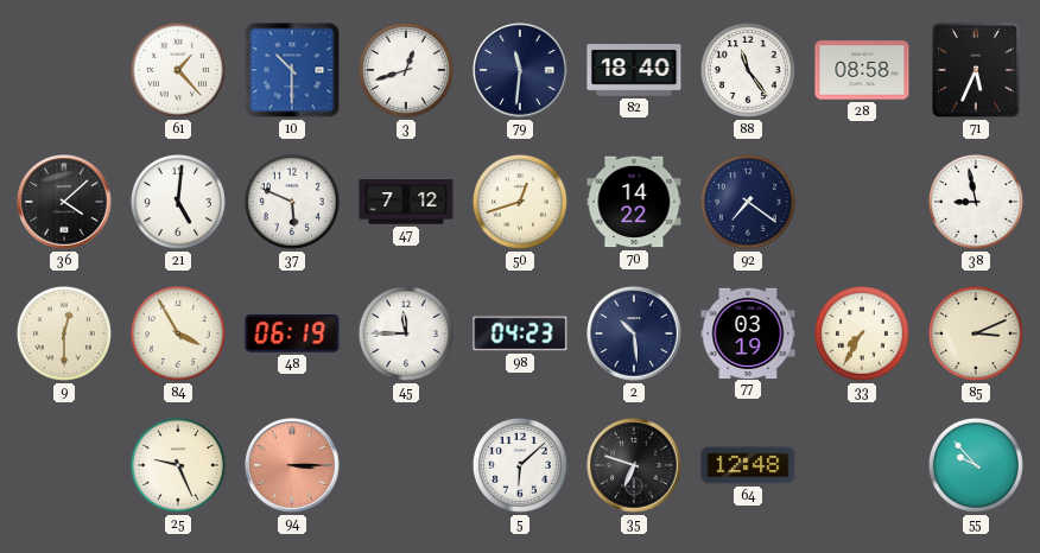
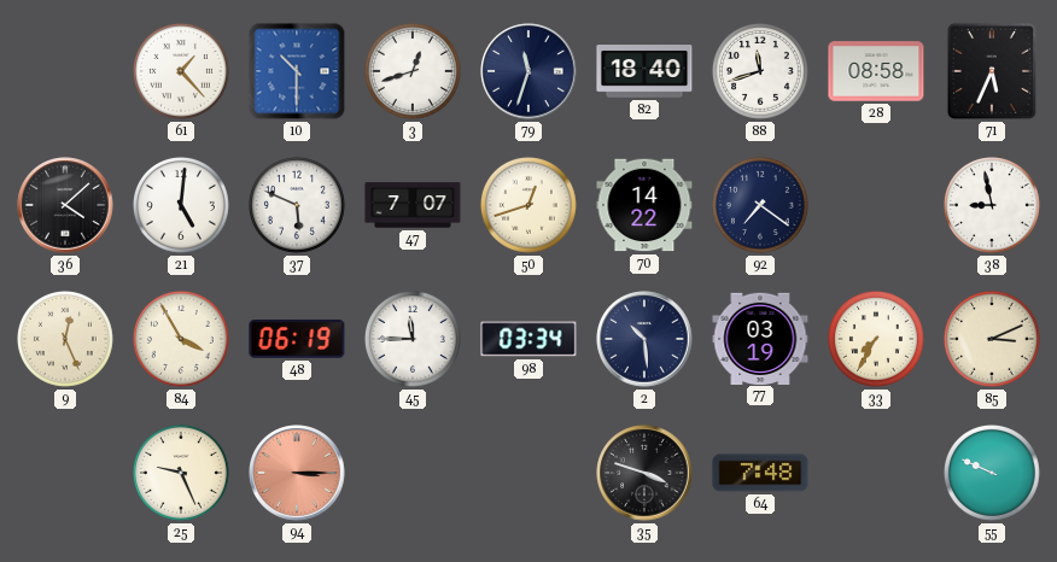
79: 11:31 -> 11:33 (528, 71)
88: 11:24 -> 11:42 (760, 71)
47: 7:12 -> 7:07 (413, 205)
9: 12:30 -> 12:26 (65, 339)
98: 04:23 -> 03:34 (528, 339)
5: 6:08 -> none (520, 465)
35: 6:48 -> 3:48 (644, 473)
64: 12:48 -> 7:48 (760, 473)
55: 9:53 -> 9:49 (992, 473)
